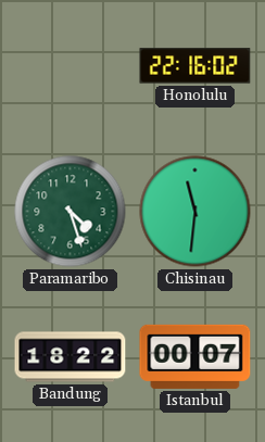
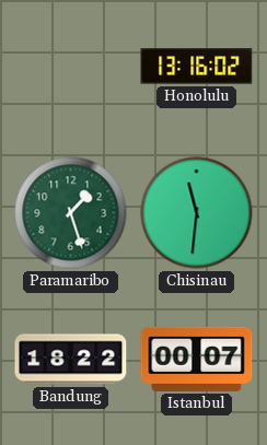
Honolulu: 22:16 -> 13:16 (197, 67)
Paramaribo: 4:27 -> 1:27 (71, 213)
